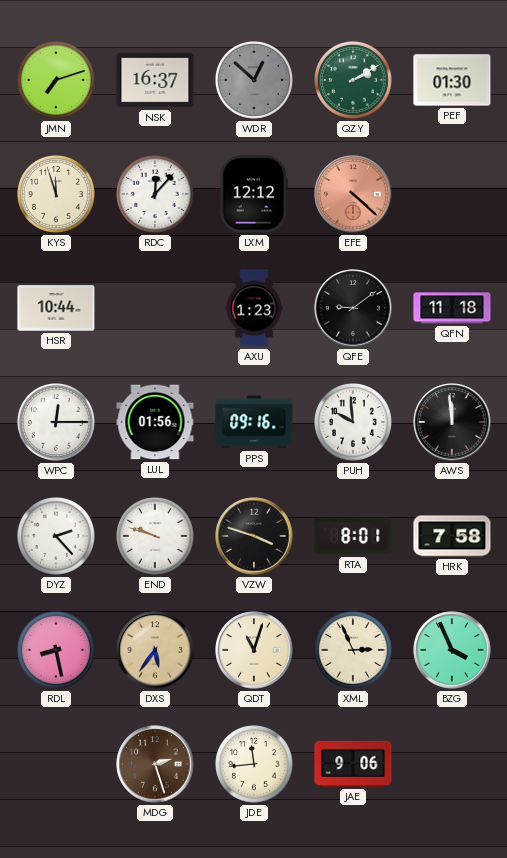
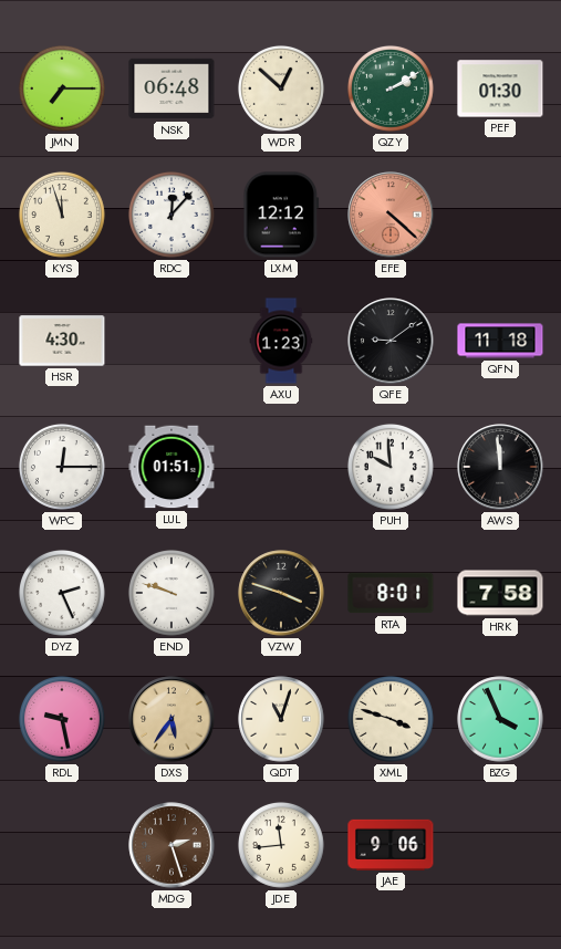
JMN: 7:12 -> 7:15 (62, 88)
NSK: 16:37 -> 06:48 (172, 88)
WDR dial: grey -> cream (281, 88)
HSR: 10:44 -> 4:30 (62, 341)
LUL: 01:56 -> 01:51 (172, 467)
PPS: 09:16 -> none (254, 422)
DYZ: 2:23 -> 2:26 (62, 593)
RDL: 8:28 -> 9:28 (62, 719)
XML: 2:56 -> 3:48 (391, 719)
